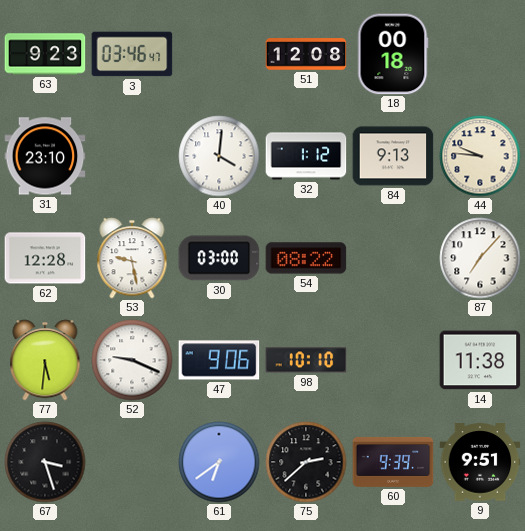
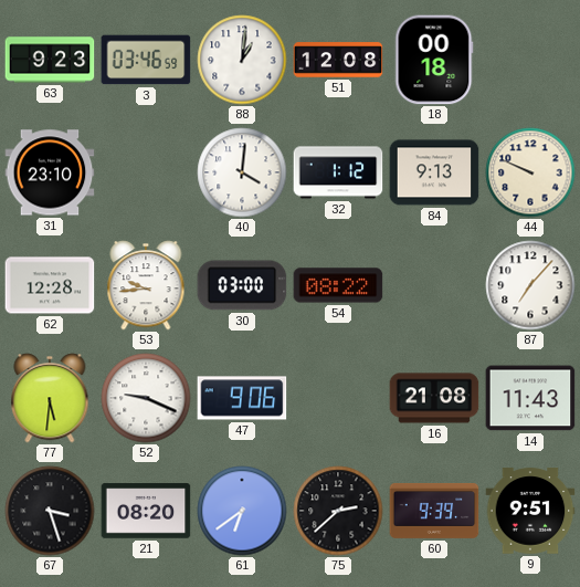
3: 03:46:47 -> 03:46:59 (146, 60)
88: none -> 1:01 (242, 60)
44: 9:46 -> 9:49 (530, 172)
53: 9:28 -> 9:44 (146, 285)
98: 10:10 -> none (306, 360)
16: none -> 21:08 (434, 398)
14: 11:38 -> 11:43 (530, 398)
21: none -> 08:20 (146, 511)
